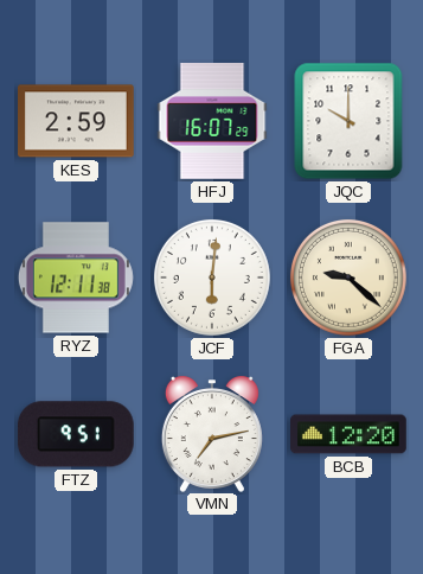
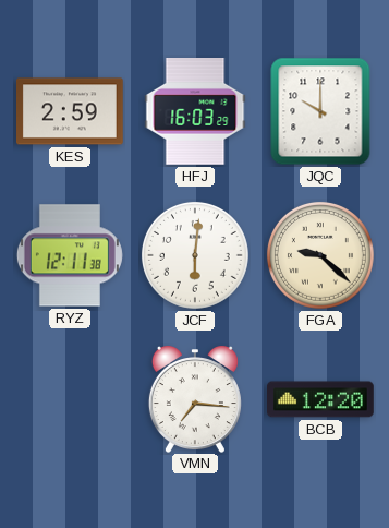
HFJ: 16:07 -> 16:03 (195, 112)
FTZ: 9:51 -> none (76, 434)
VMN: 7:13 -> 7:16 (195, 399)
